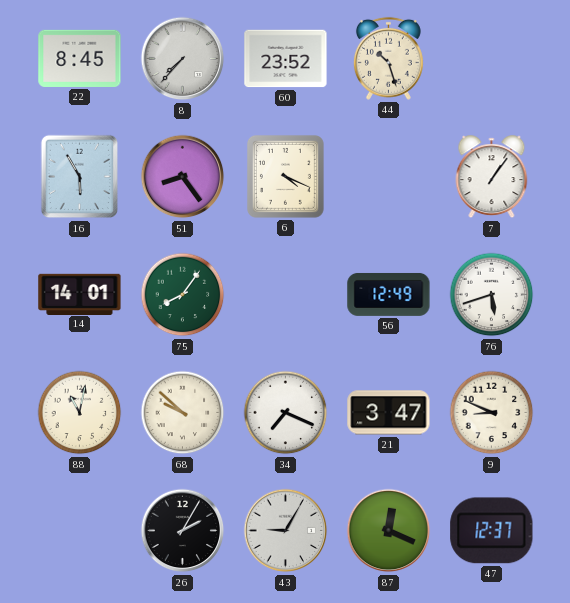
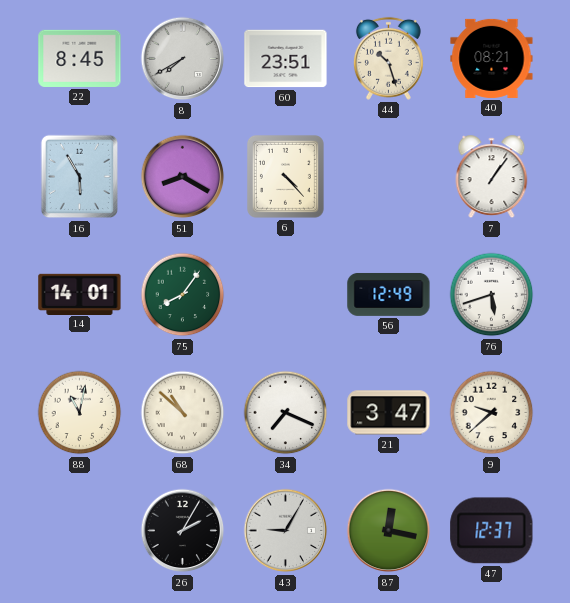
8: 7:37 -> 7:40 (183, 59)
60: 23:52 -> 23:51 (286, 59)
40: none -> 08:21 (492, 58)
51: 8:24 -> 8:20 (183, 177)
6: 4:19 -> 4:23 (285, 176)
68: 9:52 -> 10:52 (183, 413)
9: 8:49 -> 9:38 (492, 413)
87: 12:19 -> 12:17 (389, 531)
